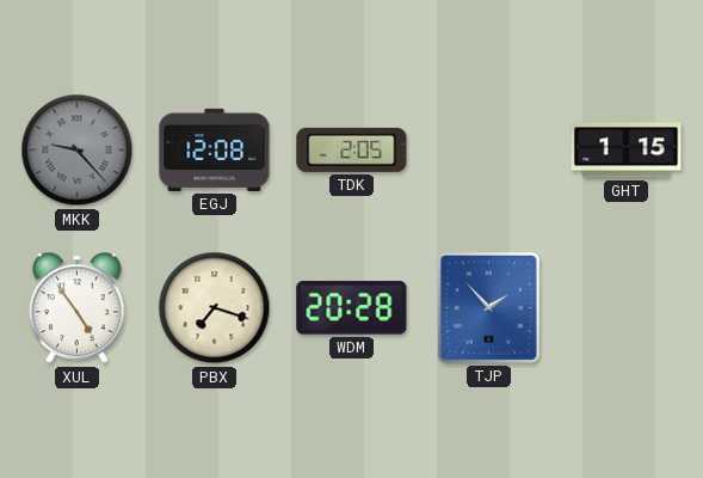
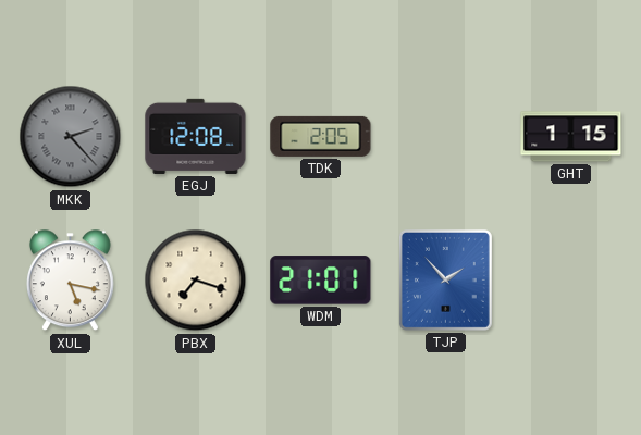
MKK: 9:23 -> 2:23 (71, 137)
XUL: 4:54 -> 5:17 (70, 281)
WDM: 20:28 -> 21:01 (321, 281)
